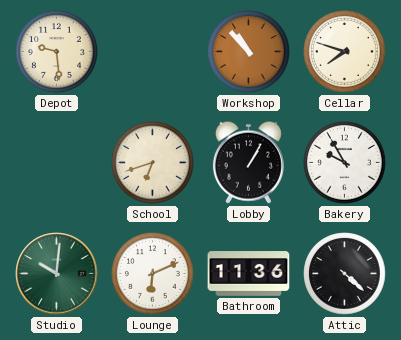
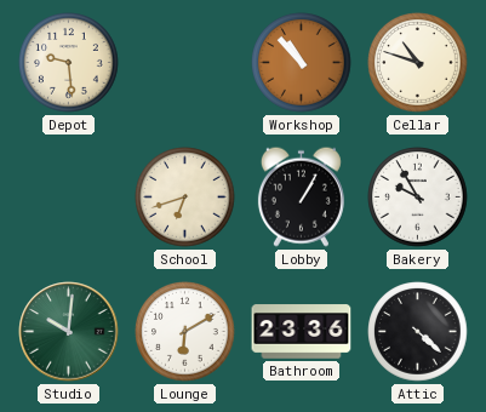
Cellar: 7:48 -> 10:48 (418, 63)
Lounge: 6:11 -> 6:10 (185, 332)
Bathroom: 11:36 -> 23:36 (302, 332)
